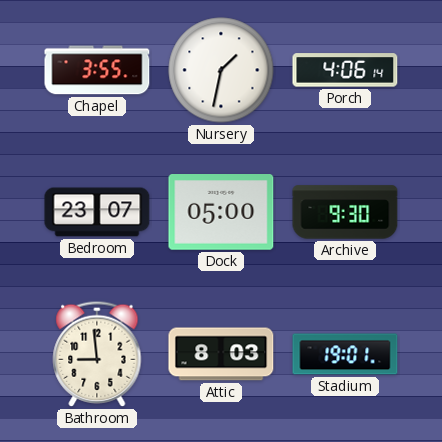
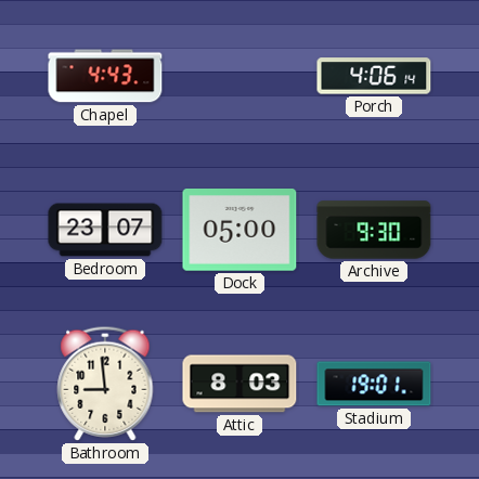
Chapel: 3:55 -> 4:43 (105, 76)
Nursery: 1:32 -> none (221, 70)
